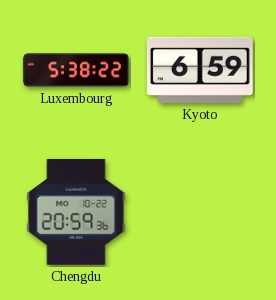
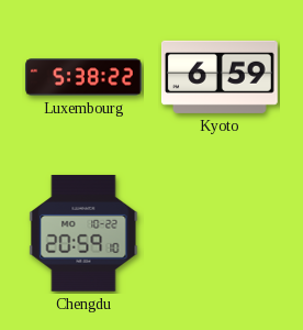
Chengdu: 20:59:36 -> 20:59:10 (83, 233)
